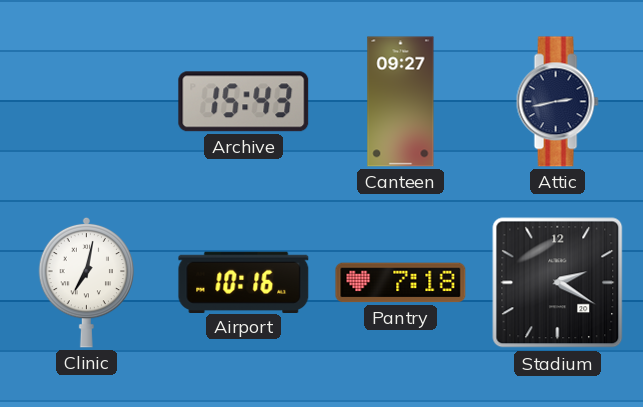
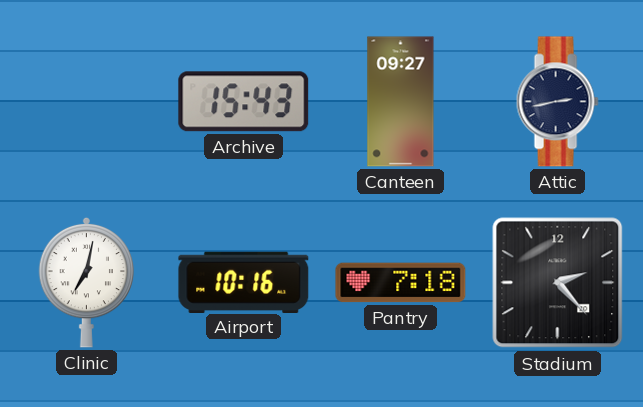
Stadium: 2:20 -> 2:23 (558, 283)
